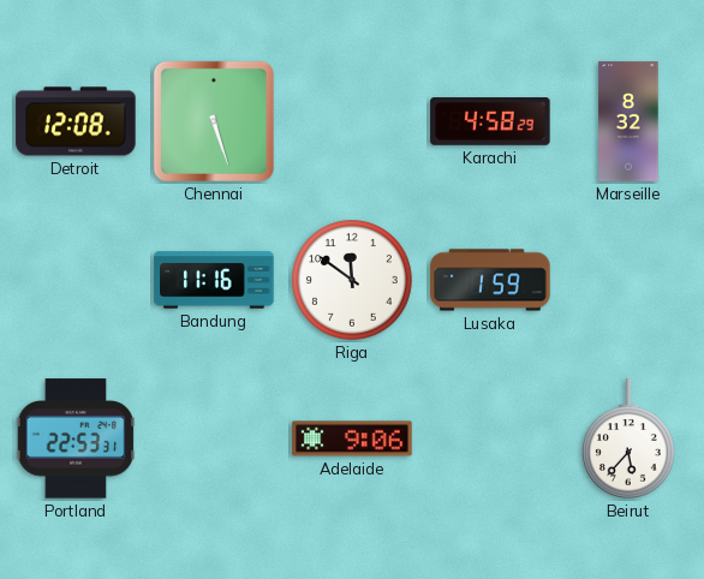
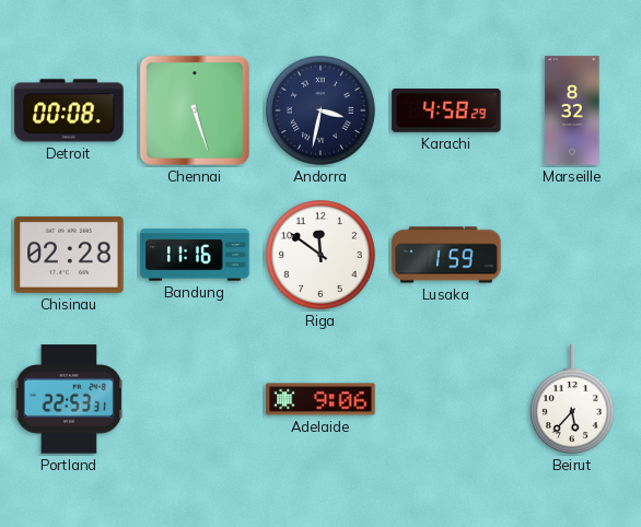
Detroit: 12:08 -> 00:08 (69, 110)
Andorra: none -> 3:32 (322, 112)
Chisinau: none -> 02:28 (69, 255)
